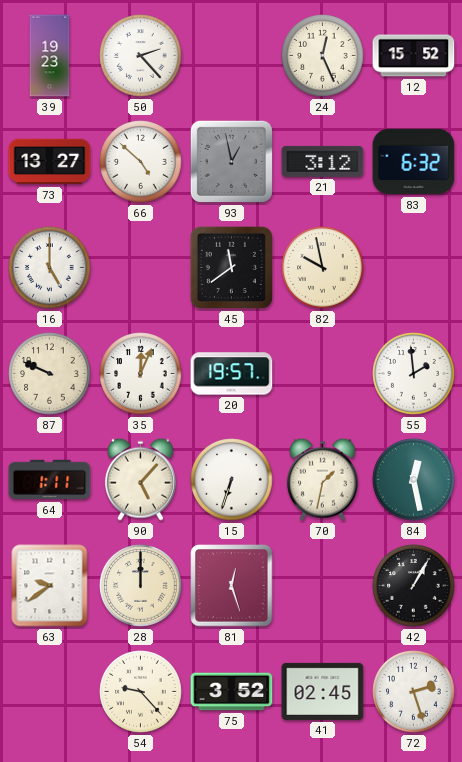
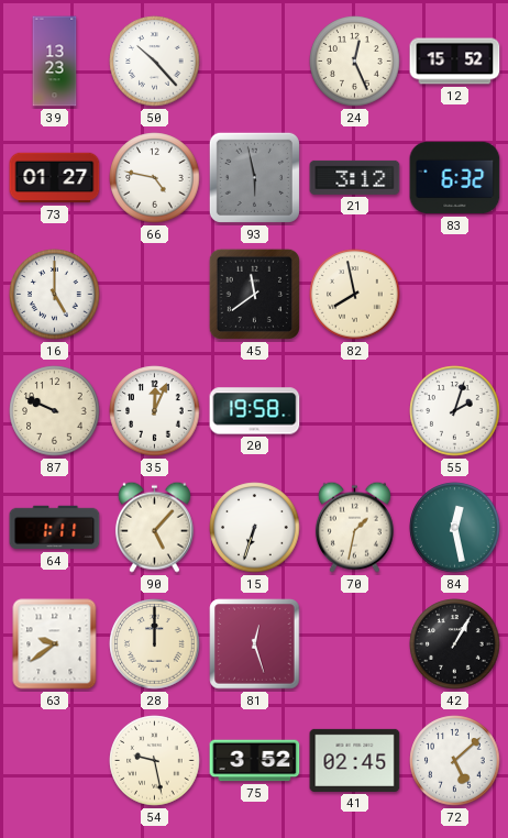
39: 19:23 -> 13:23 (55, 62)
50: 2:23 -> 10:23 (155, 62)
73: 13:27 -> 01:27 (55, 178)
66: 4:52 -> 4:47 (155, 178)
93: 12:58 -> 5:58 (254, 177)
82: 9:58 -> 7:58 (355, 295)
20: 19:57 -> 19:58 (255, 411)
55: 1:59 -> 2:03 (455, 411)
54: 9:23 -> 9:28 (155, 761)
72: 2:27 -> 5:08 (455, 761)
